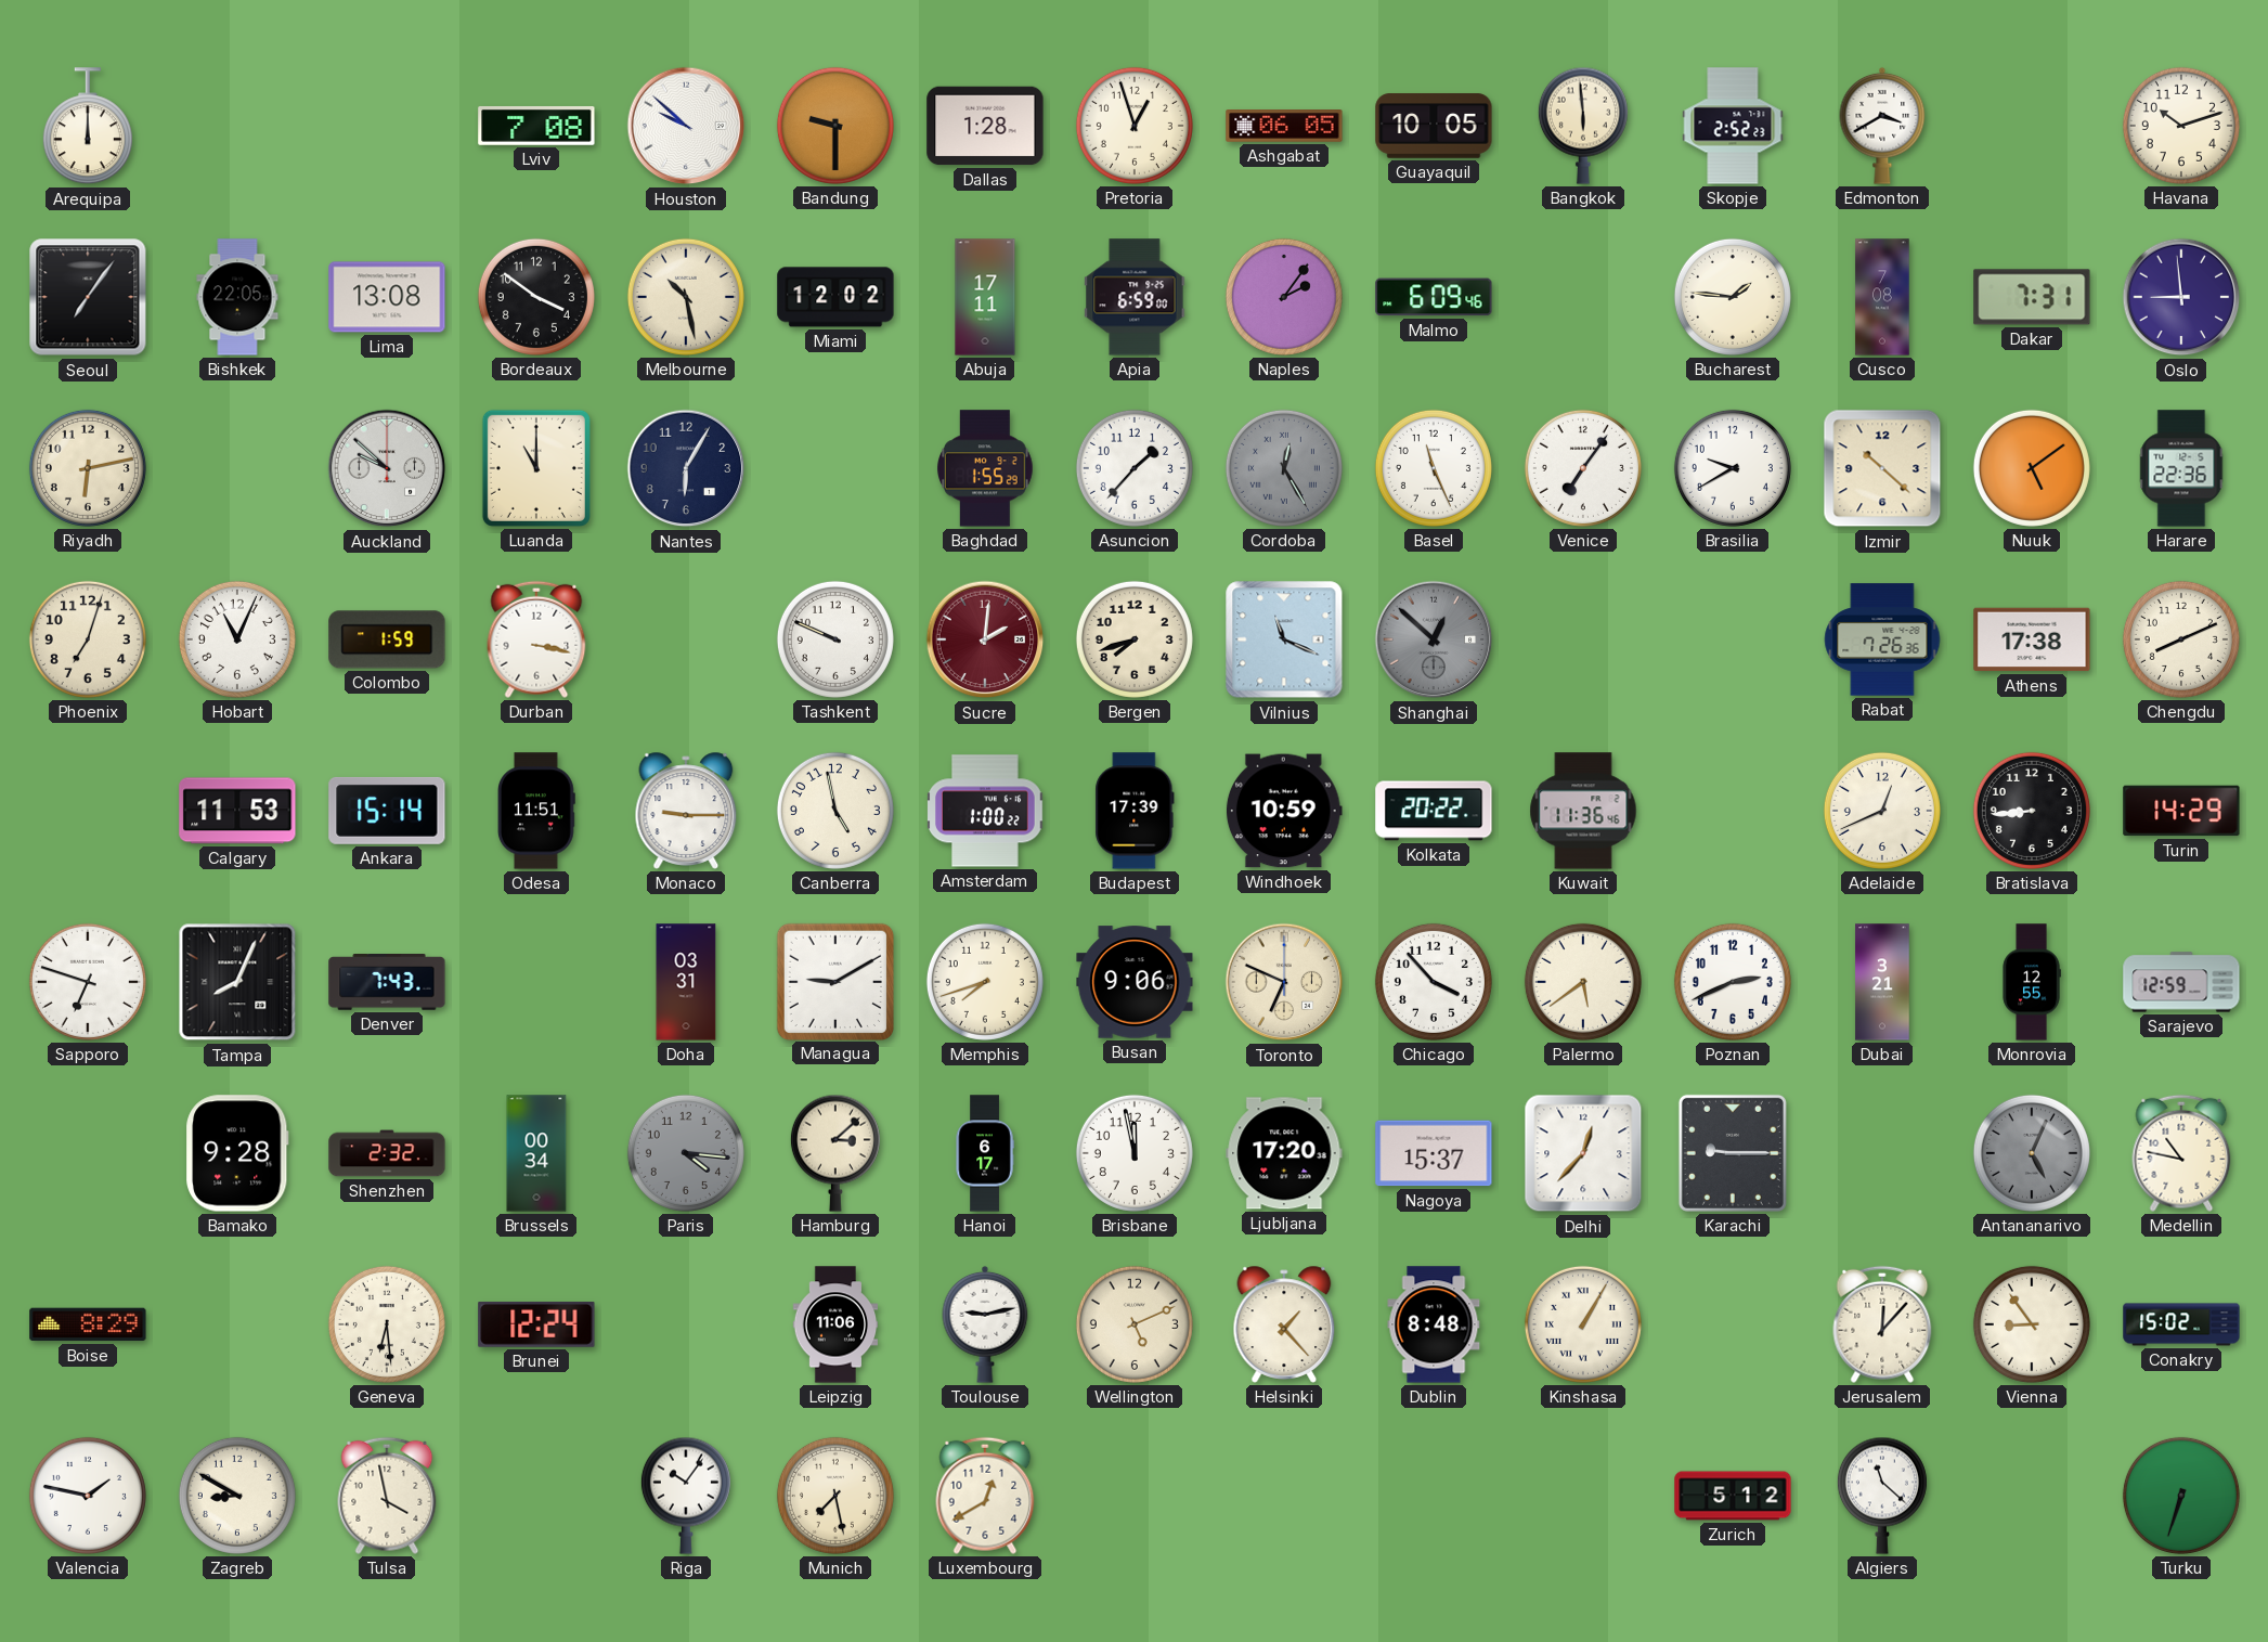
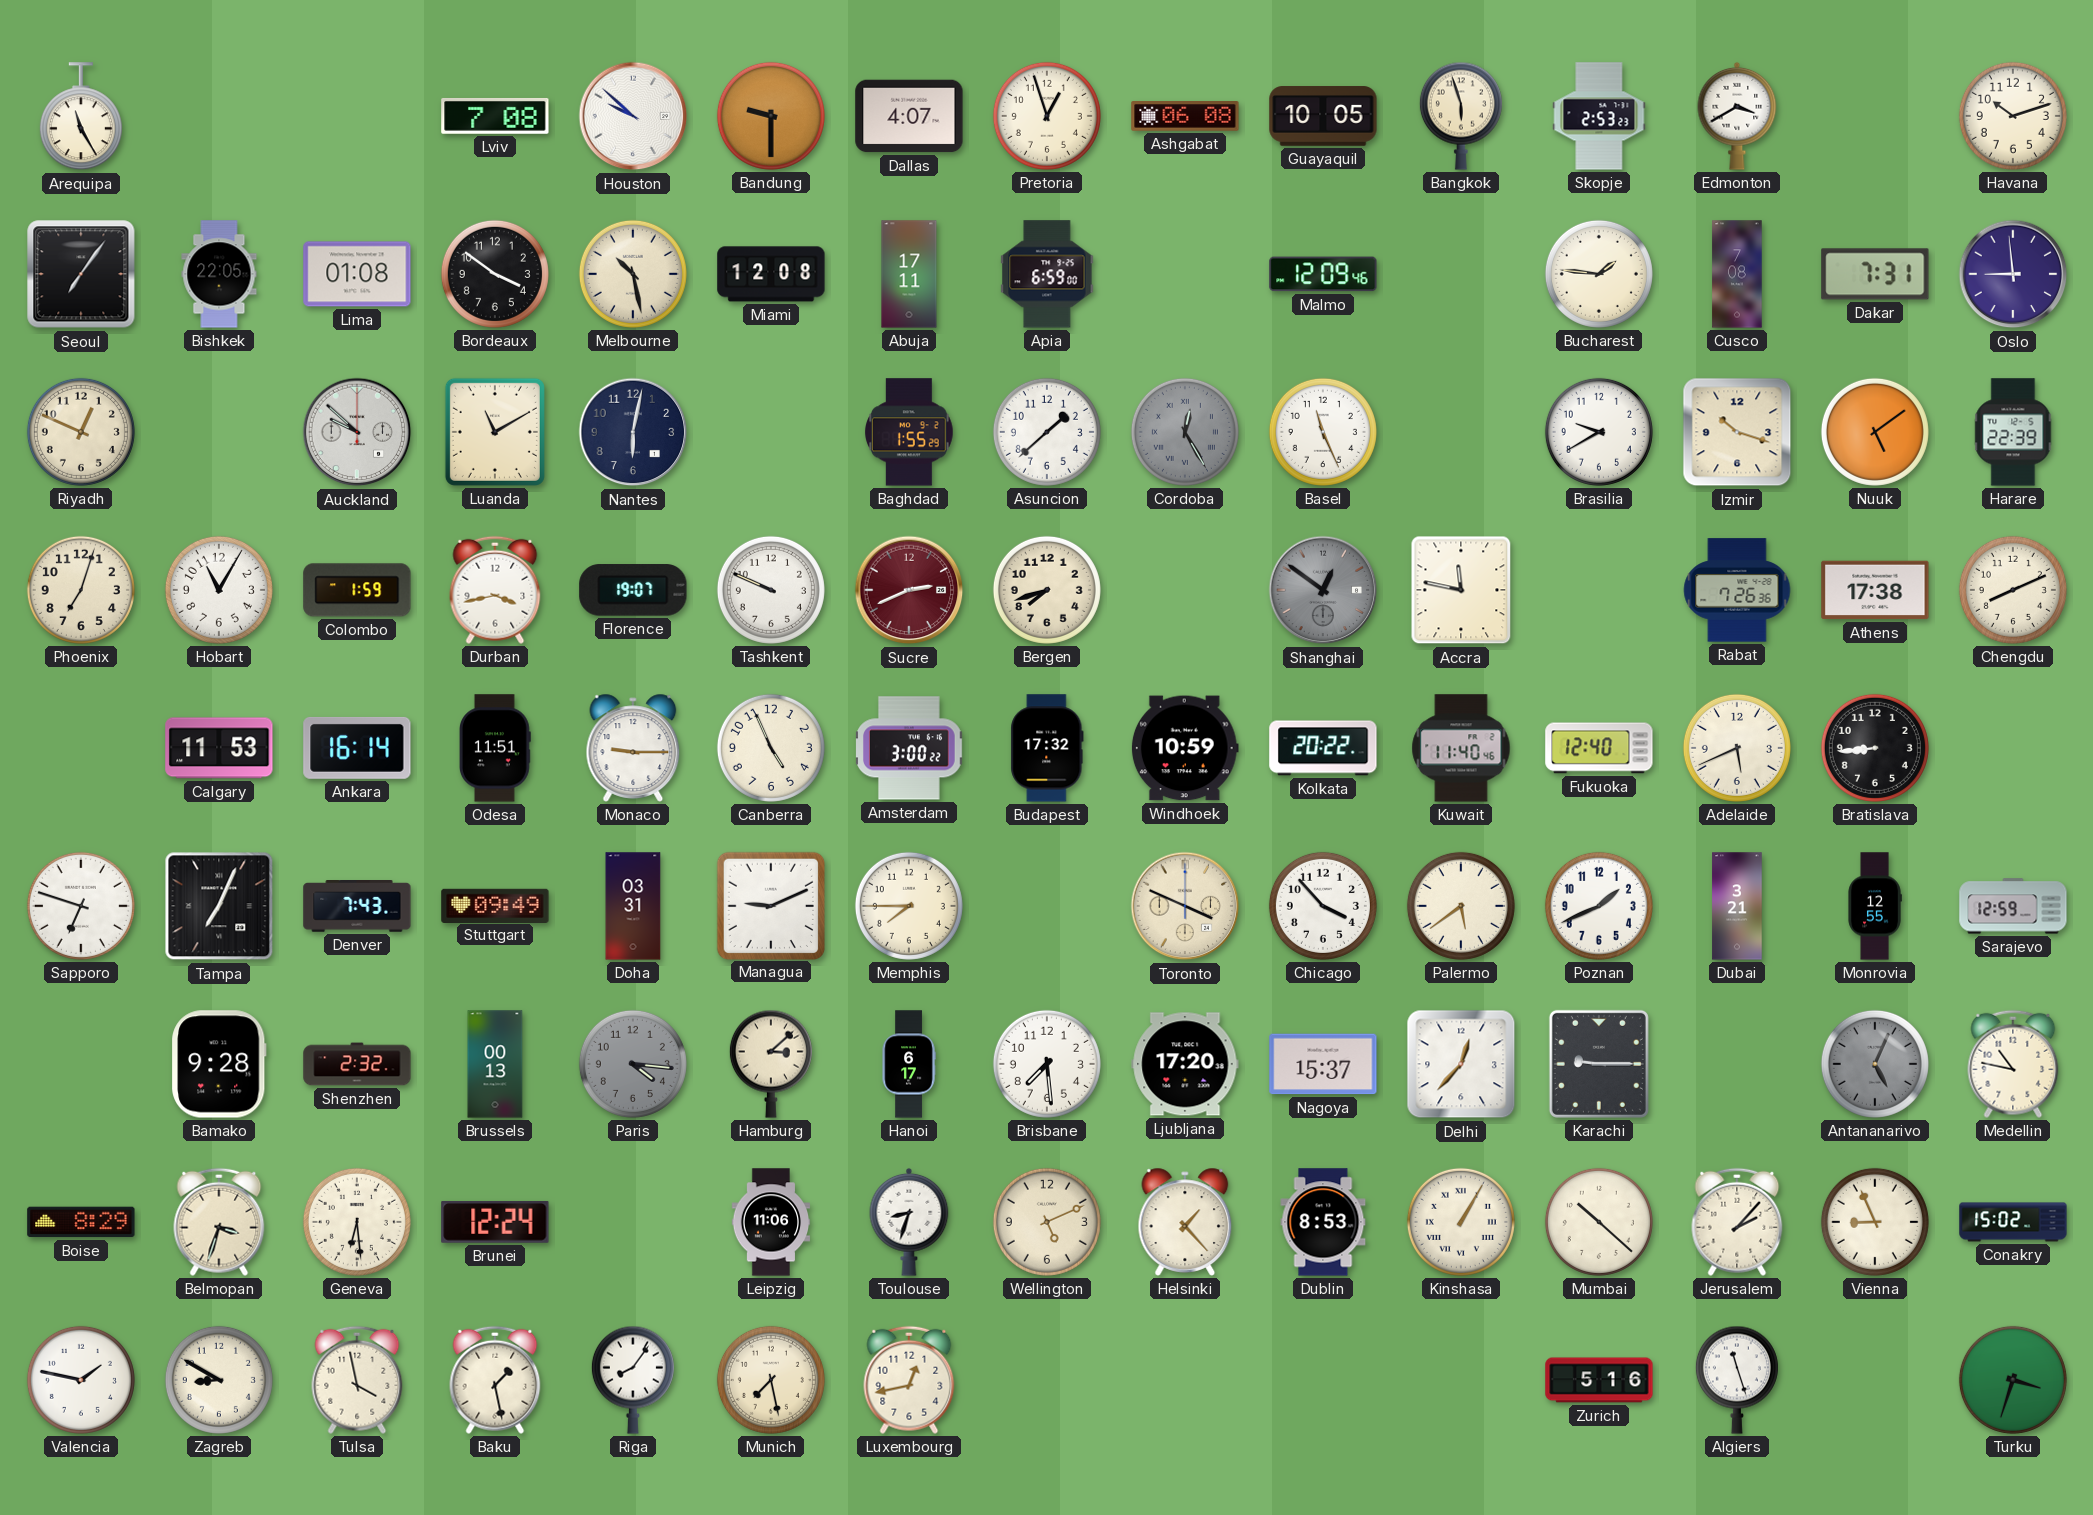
Arequipa: 12:00 -> 11:25 (81, 117)
Dallas: 1:28 -> 4:07 (909, 116)
Ashgabat: 06:05 -> 06:08 (1185, 116)
Bangkok: 5:59 -> 5:57 (1461, 116)
Skopje: 2:52 -> 2:53 (1599, 116)
Lima: 13:08 -> 01:08 (357, 274)
Miami: 12:02 -> 12:08 (771, 274)
Naples: 2:06 -> none (1284, 297)
Malmo: 6:09 -> 12:09 (1323, 274)
Riyadh: 6:13 -> 12:49 (81, 432)
Luanda: 11:00 -> 11:10 (495, 432)
Nantes: 6:05 -> 6:02 (633, 432)
Asuncion: 1:37 -> 1:38 (1047, 432)
Venice: 7:06 -> none (1583, 468)
Izmir: 10:22 -> 10:18 (1737, 432)
Harare: 22:36 -> 22:39 (2013, 432)
Hobart: 11:04 -> 11:05 (219, 590)
Durban: 3:17 -> 3:43 (495, 590)
Florence: none -> 19:07 (633, 590)
Sucre: 2:01 -> 2:41 (909, 590)
Vilnius: 11:19 -> none (1284, 639)
Shanghai: 12:52 -> 12:51 (1323, 590)
Accra: none -> 11:47 (1461, 590)
Ankara: 15:14 -> 16:14 (357, 748)
Canberra: 4:58 -> 4:56 (771, 748)
Amsterdam: 1:00 -> 3:00 (910, 748)
Budapest: 17:39 -> 17:32 (1047, 748)
Kuwait: 11:36 -> 11:40 (1461, 748)
Fukuoka: none -> 12:40 (1599, 748)
Adelaide: 12:41 -> 5:41 (1737, 748)
Turin: 14:29 -> none (2181, 811)
Tampa: 8:04 -> 7:04 (219, 906)
Stuttgart: none -> 09:49 (495, 905)
Managua: 9:10 -> 9:11 (770, 905)
Memphis: 7:42 -> 7:45 (909, 906)
Busan: 9:06 -> none (1135, 982)
Toronto: 6:49 -> 3:49 (1185, 906)
Poznan: 2:41 -> 1:41 (1599, 906)
Brussels: 00:34 -> 00:13 (495, 1064)
Brisbane: 11:58 -> 7:29 (1047, 1064)
Belmopan: none -> 3:33 (219, 1222)
Toulouse: 9:13 -> 8:33 (909, 1222)
Dublin: 8:48 -> 8:53 (1323, 1222)
Mumbai: none -> 10:22 (1599, 1222)
Jerusalem: 12:07 -> 2:07 (1737, 1222)
Vienna: 8:54 -> 8:56 (1875, 1222)
Baku: none -> 1:28 (495, 1380)
Riga: 10:06 -> 8:06 (633, 1380)
Luxembourg: 12:40 -> 12:43 (909, 1380)
Zurich: 5:12 -> 5:16 (1599, 1380)
Algiers: 11:22 -> 11:27 (1737, 1380)
Turku: 6:33 -> 3:33 (2013, 1380)
